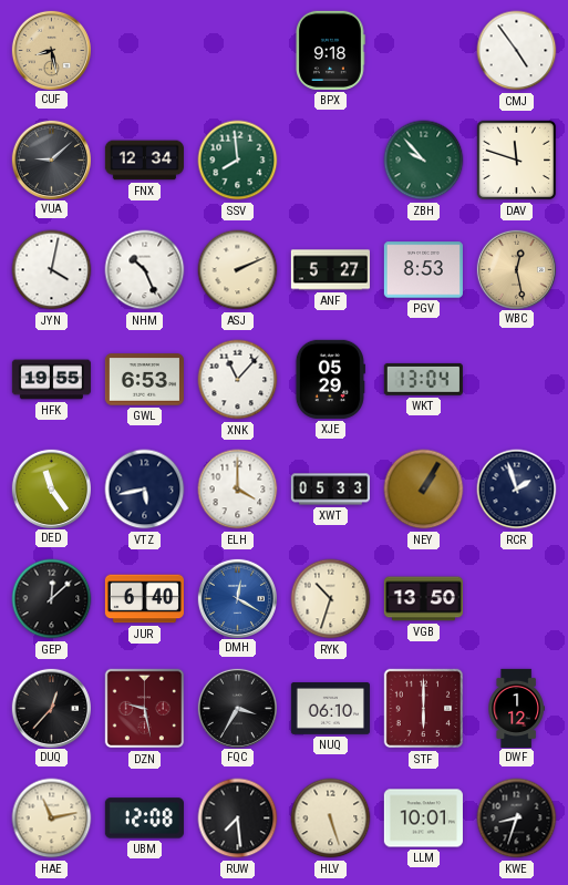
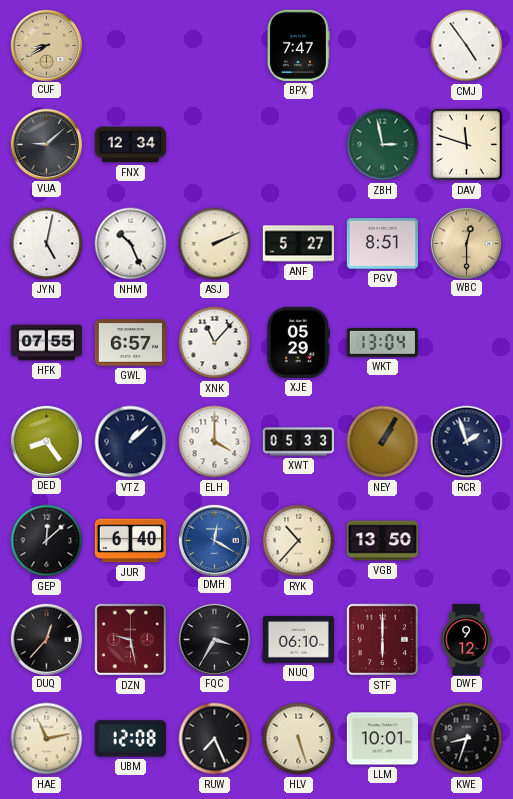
CUF: 8:28 -> 8:40 (46, 45)
BPX: 9:18 -> 7:47 (298, 45)
SSV: 7:59 -> none (238, 161)
ZBH: 9:53 -> 2:58 (383, 145)
JYN: 4:02 -> 5:02 (47, 244)
PGV: 8:53 -> 8:51 (382, 244)
WBC: 12:28 -> 12:30 (466, 243)
HFK: 19:55 -> 07:55 (46, 343)
GWL: 6:53 -> 6:57 (130, 343)
DED: 11:24 -> 8:24 (46, 441)
VTZ: 5:43 -> 1:08 (131, 442)
RYK: 10:33 -> 10:37 (299, 541)
DWF: 1:12 -> 9:12 (466, 639)
RUW: 7:29 -> 7:26 (215, 739)
